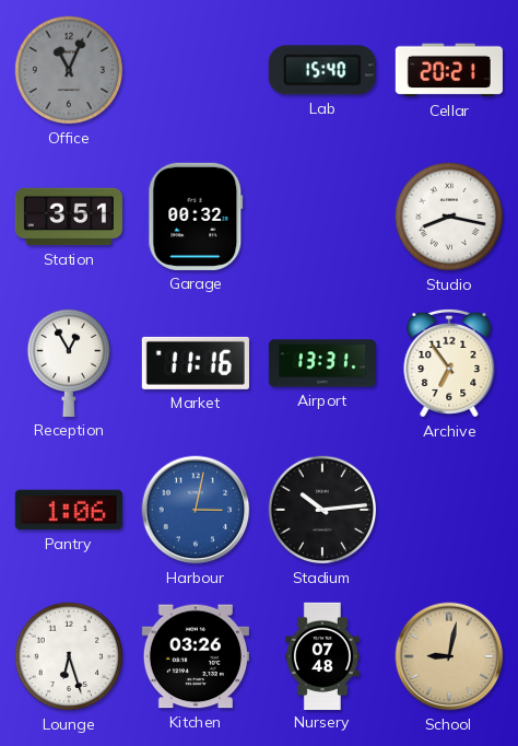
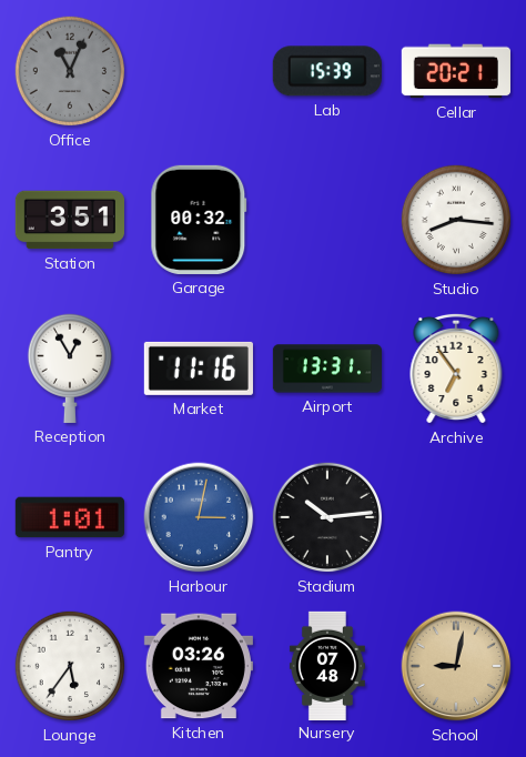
Lab: 15:40 -> 15:39 (327, 71)
Studio: 8:17 -> 8:16 (456, 220)
Pantry: 1:06 -> 1:01 (70, 517)
Lounge: 6:27 -> 5:36 (70, 666)
